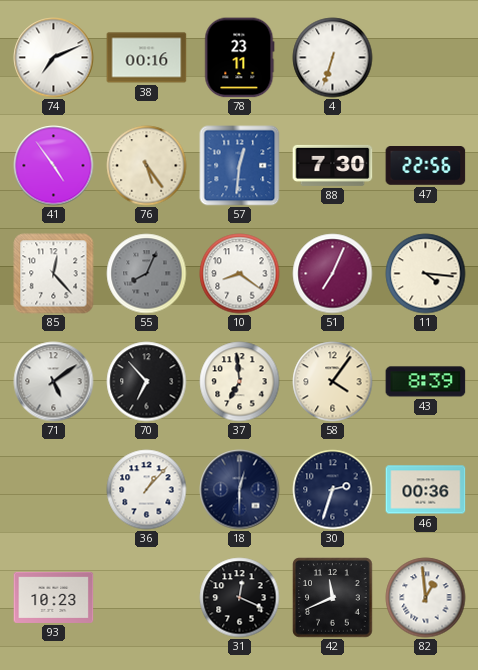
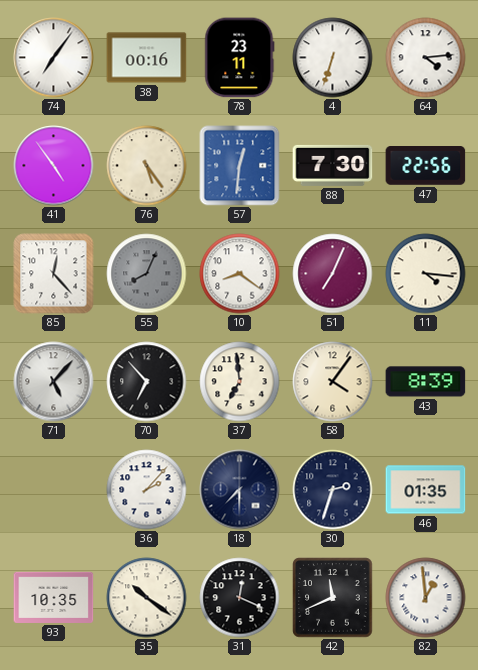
74: 7:11 -> 7:06 (54, 58)
64: none -> 4:14 (426, 58)
71: 5:09 -> 5:07 (54, 382)
36: 1:07 -> 2:07 (147, 490)
18: 12:30 -> 7:30 (240, 490)
46: 00:36 -> 01:35 (426, 490)
93: 10:23 -> 10:35 (54, 597)
35: none -> 10:21 (147, 598)
